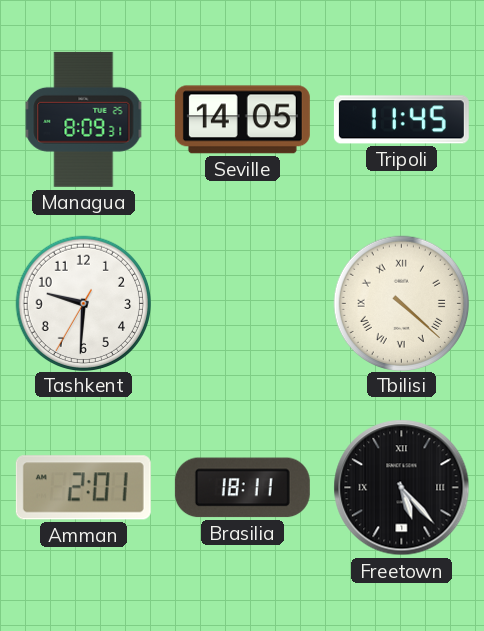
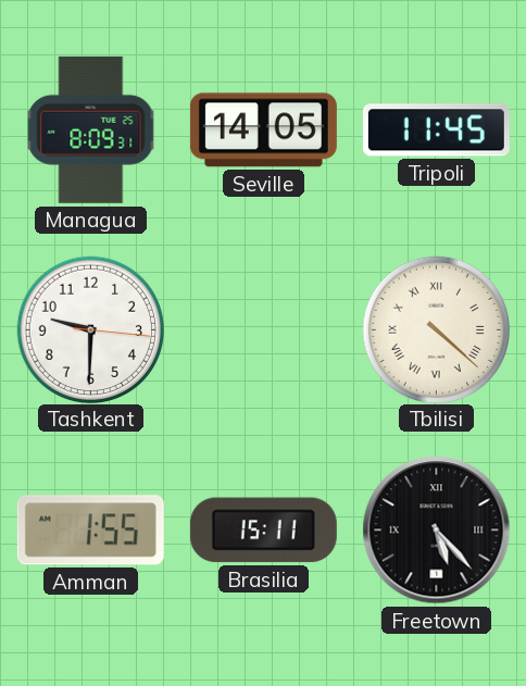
Tashkent: 9:30:35 -> 9:30:16 (90, 329)
Amman: 2:01 -> 1:55 (90, 531)
Brasilia: 18:11 -> 15:11 (263, 531)
